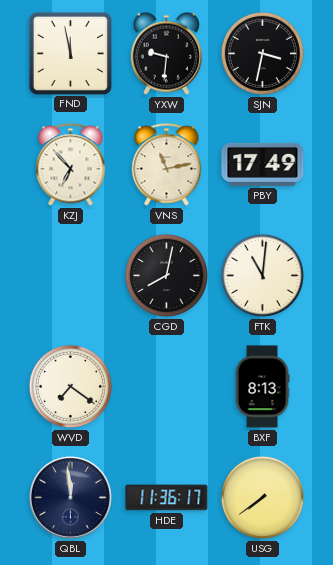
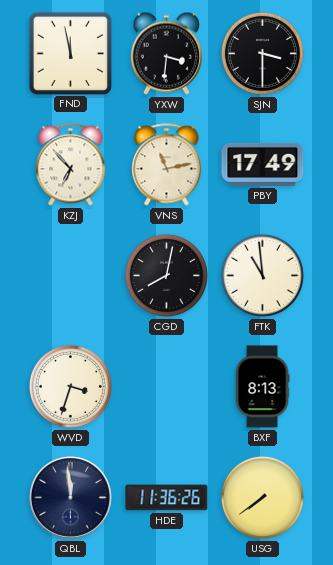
YXW: 9:31 -> 3:31 (166, 53)
SJN: 3:32 -> 3:30 (262, 53)
FTK: 11:01 -> 10:59 (262, 275)
WVD: 7:21 -> 3:33 (70, 386)
HDE: 11:36:17 -> 11:36:26 (167, 498)
